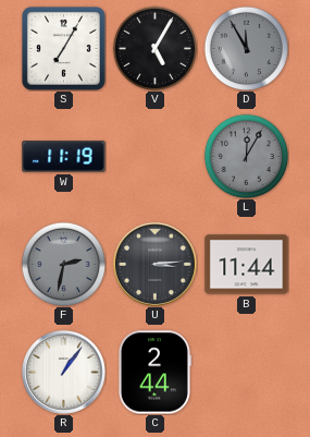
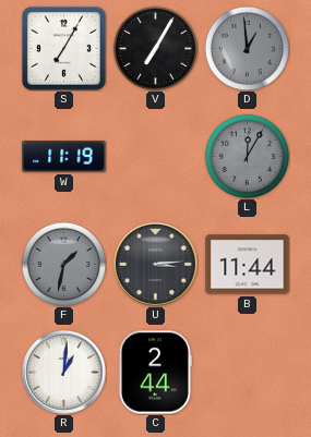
V: 5:05 -> 7:05 (155, 48)
D: 11:55 -> 12:59 (247, 48)
F: 2:32 -> 1:32 (63, 264)
R: 1:06 -> 1:01 (63, 372)
